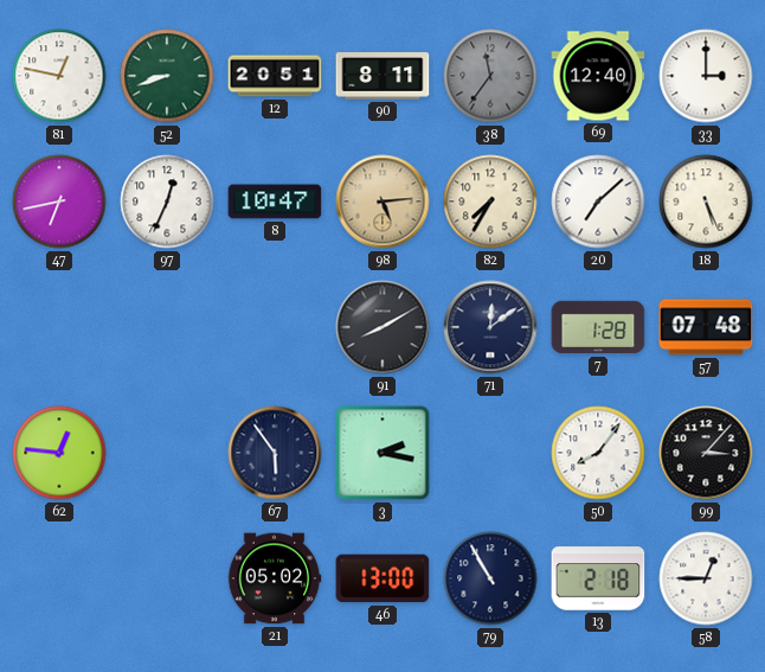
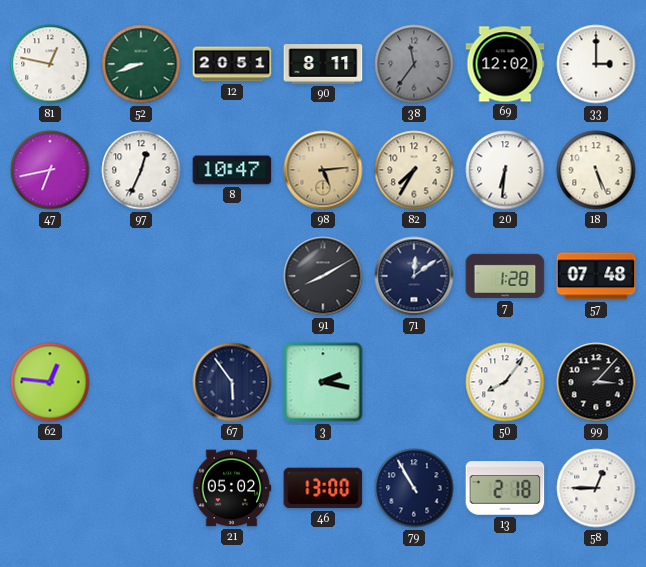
69: 12:40 -> 12:02 (505, 64)
20: 7:08 -> 6:31 (505, 170)
